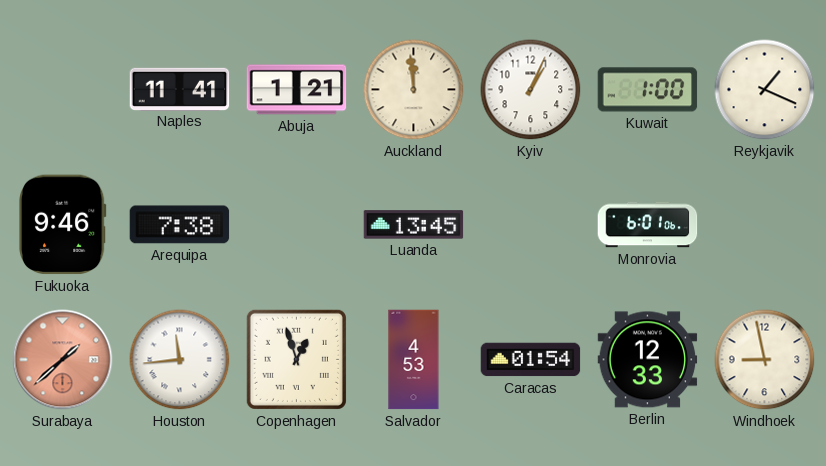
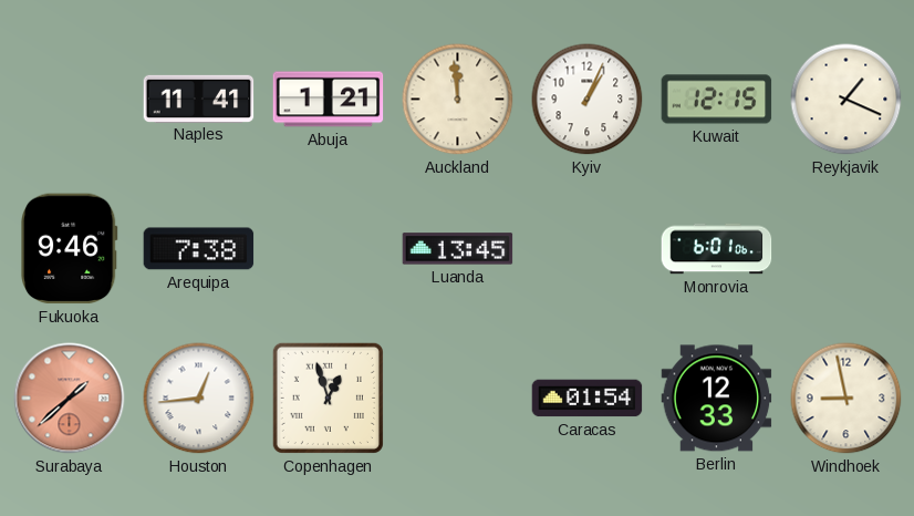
Kuwait: 1:00 -> 12:15 (717, 100)
Houston: 11:44 -> 12:44 (199, 399)
Salvador: 4:53 -> none (414, 360)
